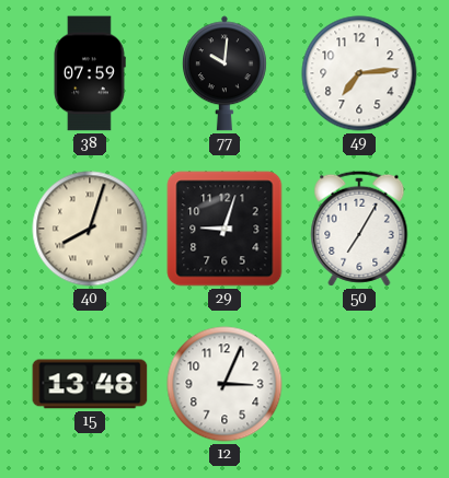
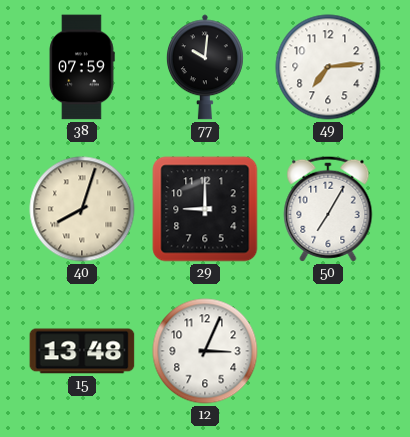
29: 9:03 -> 9:00 (205, 209)
